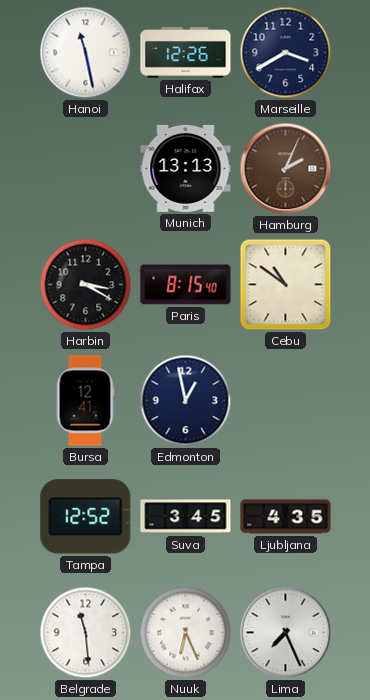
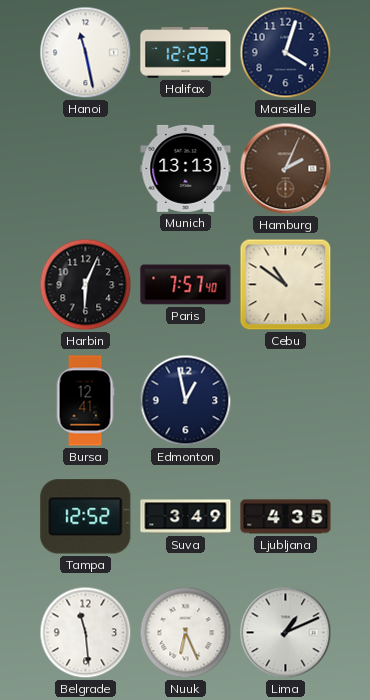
Halifax: 12:26 -> 12:29 (186, 53)
Marseille: 3:40 -> 4:03 (286, 53)
Harbin: 3:20 -> 6:04 (86, 285)
Paris: 8:15 -> 7:57 (186, 285)
Suva: 3:45 -> 3:49 (186, 517)
Lima: 7:26 -> 1:11 (286, 633)
